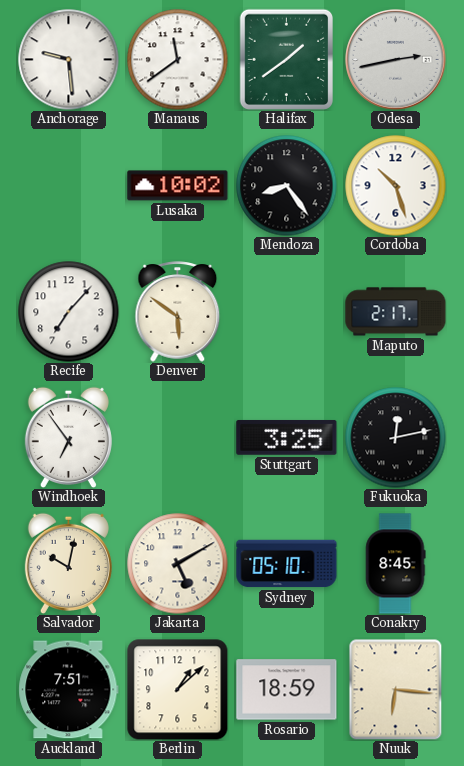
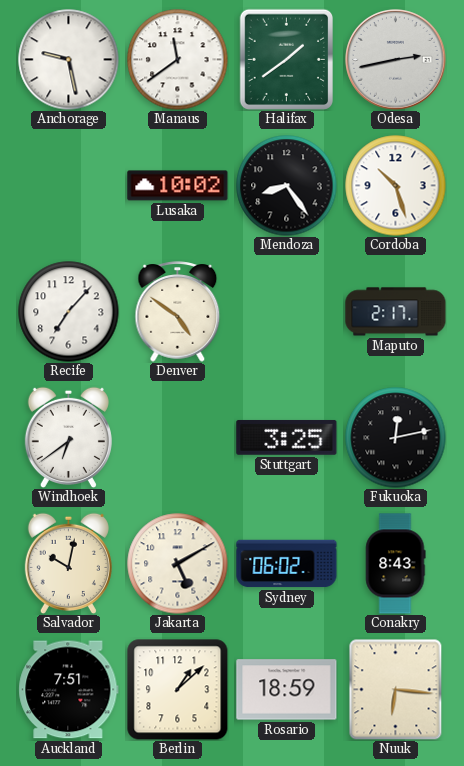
Anchorage: 9:29 -> 9:28 (69, 60)
Denver: 5:51 -> 4:51 (178, 312)
Windhoek: 6:54 -> 6:39 (68, 437)
Sydney: 05:10 -> 06:02 (287, 564)
Conakry: 8:45 -> 8:43 (396, 564)
